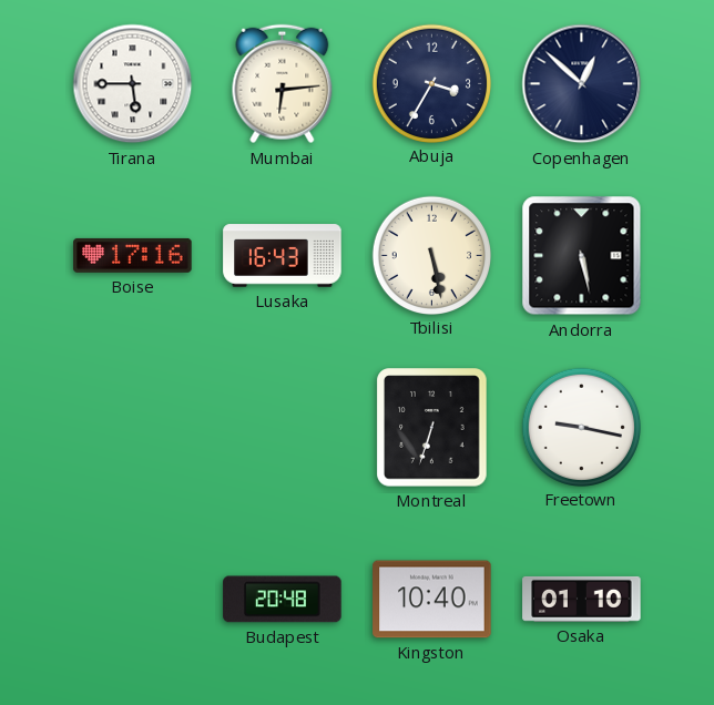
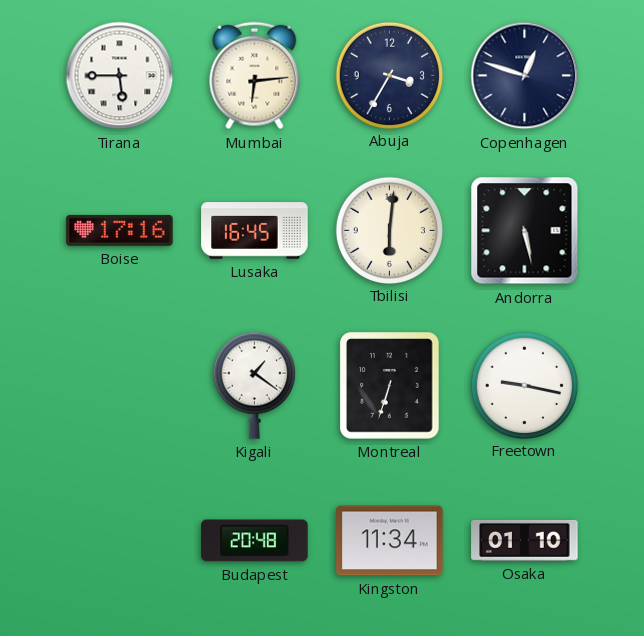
Copenhagen: 12:52 -> 12:48 (525, 76)
Lusaka: 16:43 -> 16:45 (255, 231)
Tbilisi: 5:28 -> 6:01 (389, 230)
Kigali: none -> 1:21 (254, 385)
Kingston: 10:40 -> 11:34 (390, 541)
